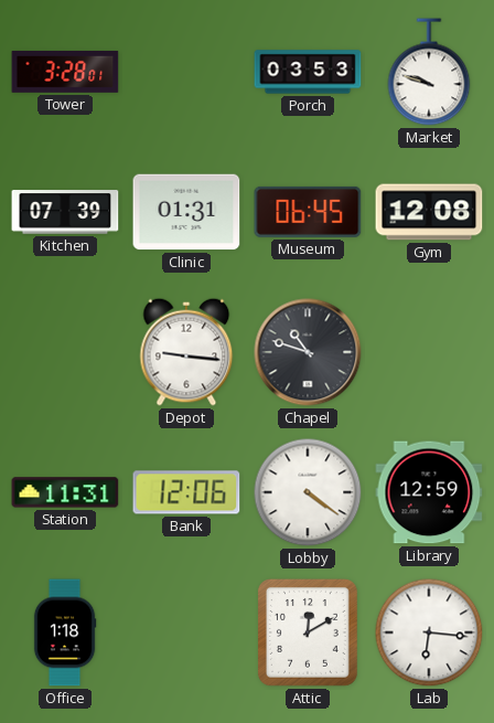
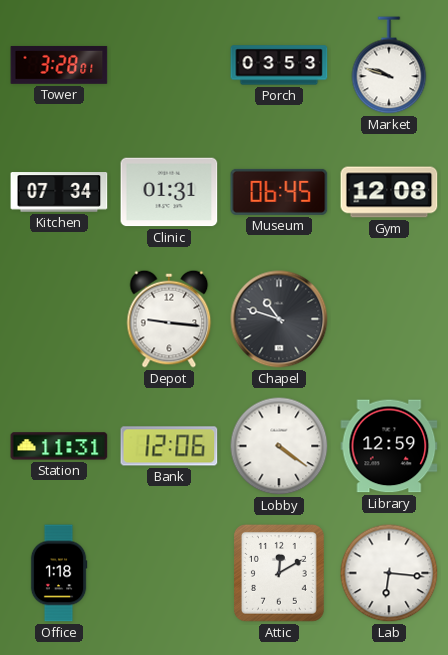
Kitchen: 07:39 -> 07:34 (59, 192)
